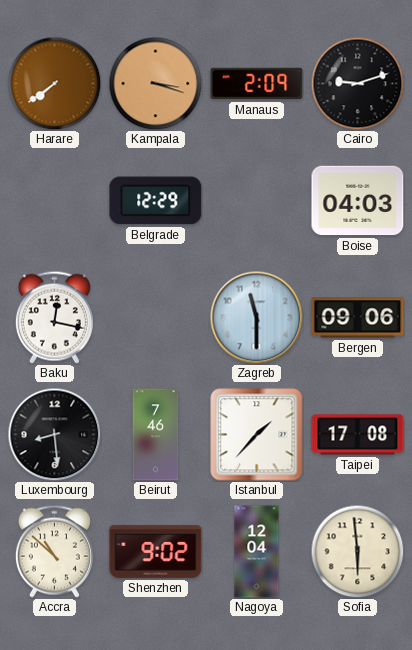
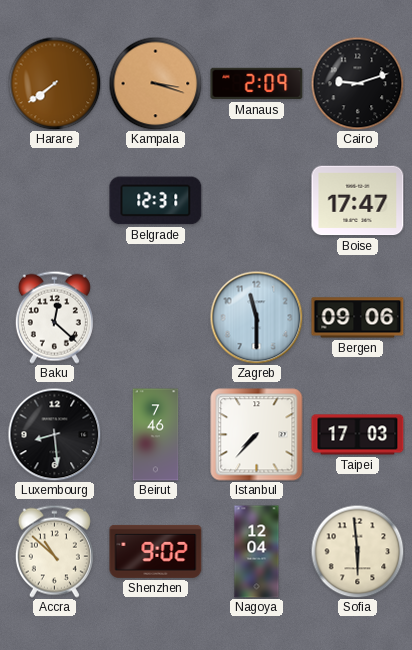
Belgrade: 12:29 -> 12:31 (156, 201)
Boise: 04:03 -> 17:47 (358, 201)
Baku: 12:17 -> 12:22 (54, 317)
Istanbul: 1:37 -> 7:37 (257, 435)
Taipei: 17:08 -> 17:03 (358, 435)
